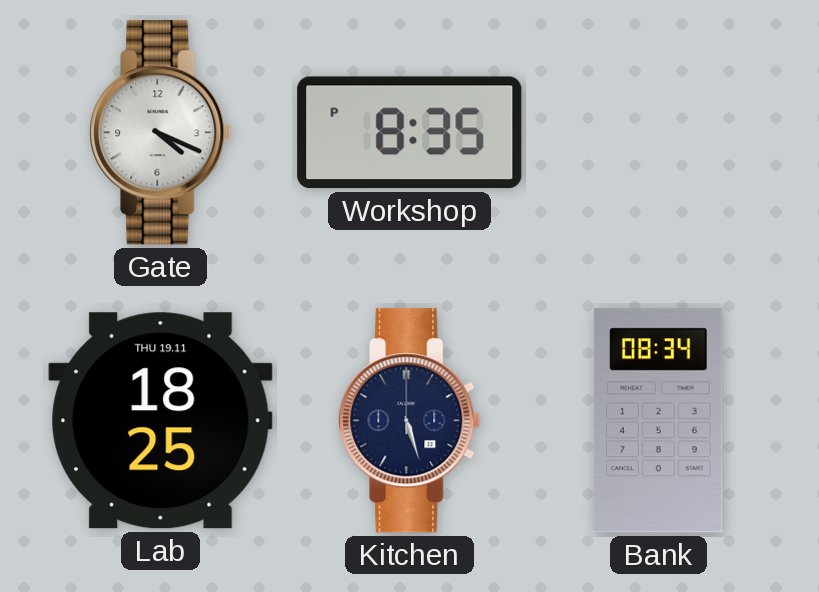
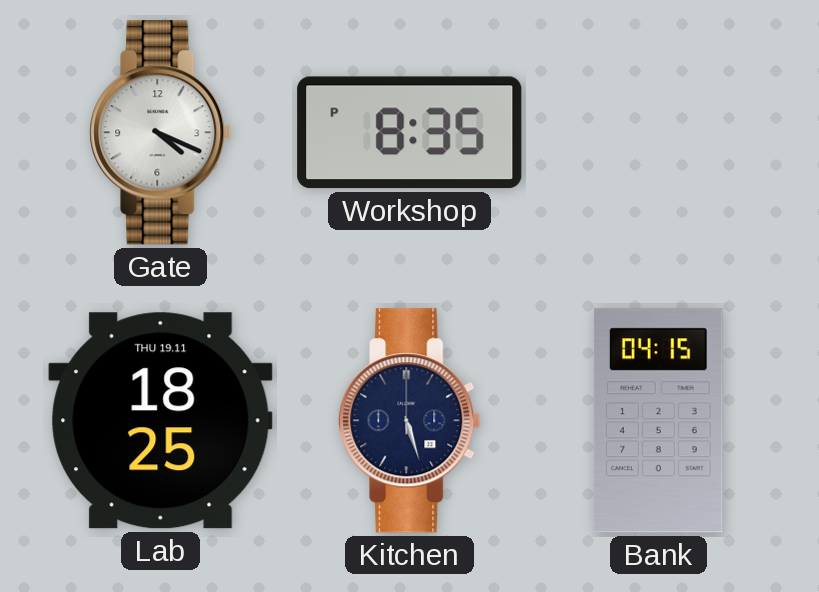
Bank: 08:34 -> 04:15 (659, 421)
